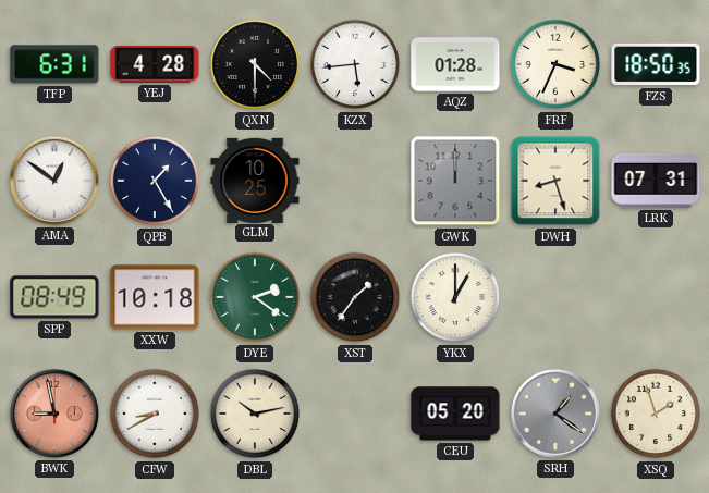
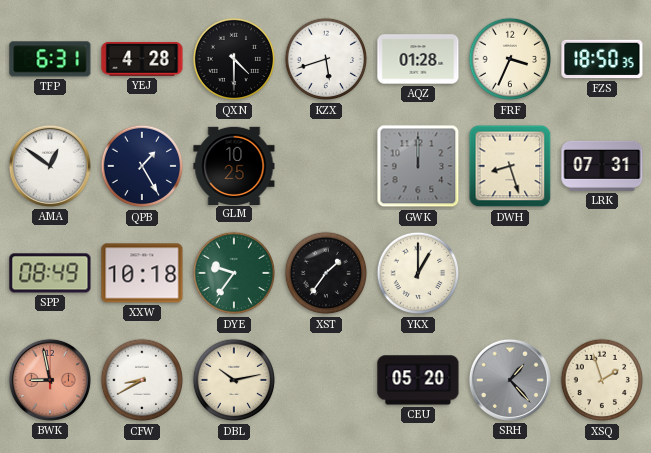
KZX: 5:44 -> 5:42 (326, 59)
DYE: 2:21 -> 9:36 (234, 273)
SRH: 1:21 -> 1:23 (510, 380)
